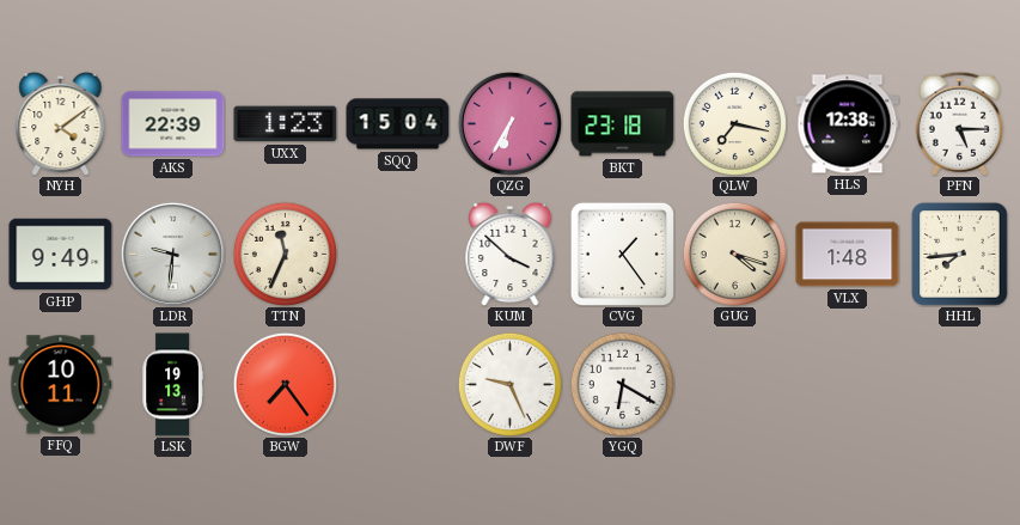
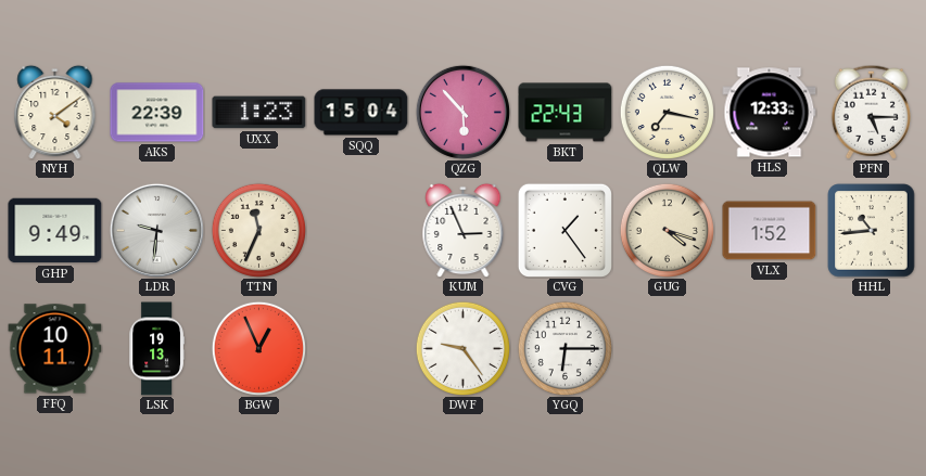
QZG: 6:35 -> 5:53 (462, 112)
BKT: 23:18 -> 22:43 (566, 113)
HLS: 12:38 -> 12:33 (770, 113)
KUM: 3:52 -> 2:56 (464, 230)
VLX: 1:48 -> 1:52 (770, 231)
HHL: 7:44 -> 10:44 (872, 231)
BGW: 7:24 -> 12:56 (258, 348)
DWF: 9:26 -> 9:24 (462, 348)
YGQ: 6:20 -> 6:15 (565, 348)
